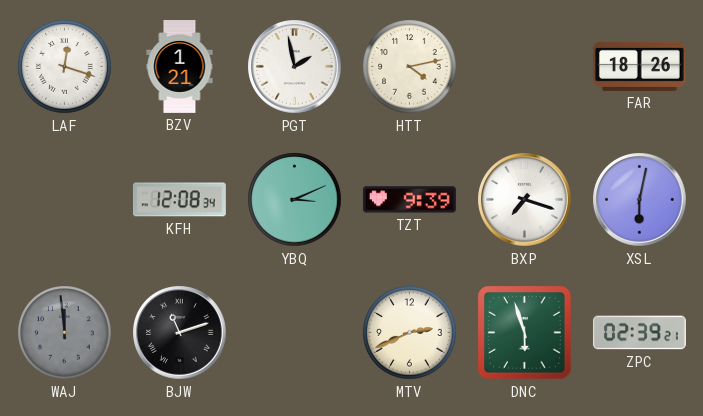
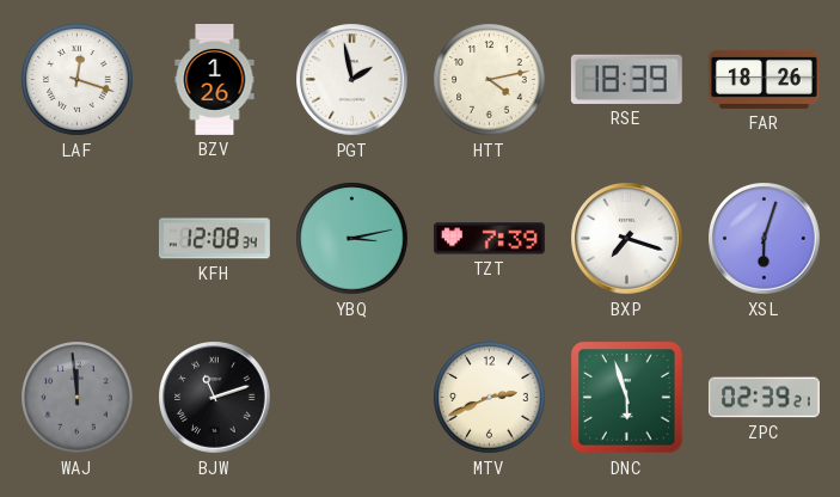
BZV: 1:21 -> 1:26 (215, 80)
RSE: none -> 18:39 (626, 79)
YBQ: 3:11 -> 3:13 (352, 239)
TZT: 9:39 -> 7:39 (489, 239)
XSL: 6:02 -> 6:03 (765, 239)
